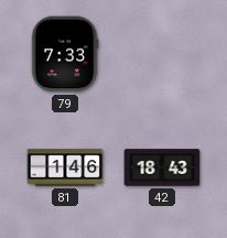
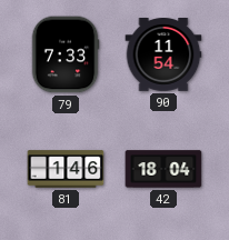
90: none -> 11:54 (163, 56)
42: 18:43 -> 18:04 (163, 169)
